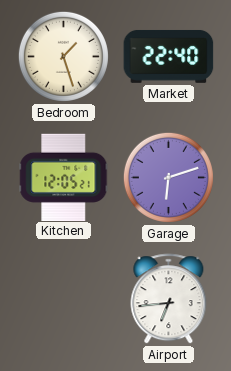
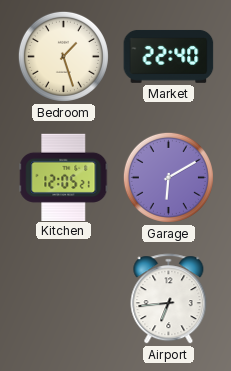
Garage: 6:12 -> 6:10 (168, 177)
